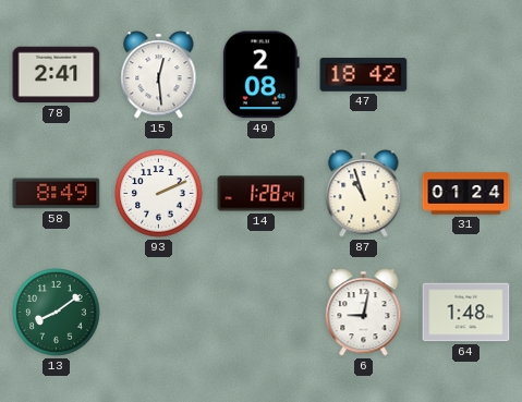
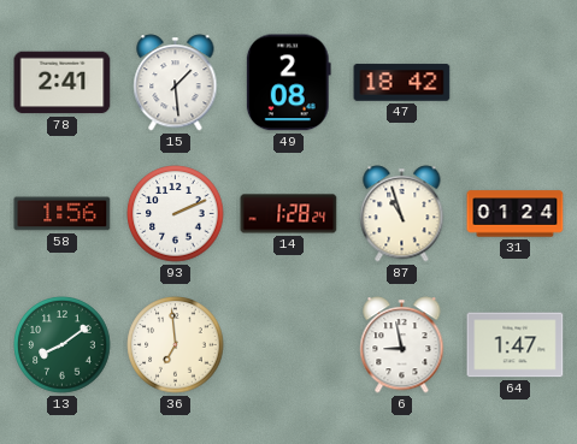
15: 12:29 -> 1:29 (176, 83)
58: 8:49 -> 1:56 (63, 214)
36: none -> 6:59 (176, 345)
6: 9:02 -> 8:58 (402, 345)
64: 1:48 -> 1:47 (516, 345)
